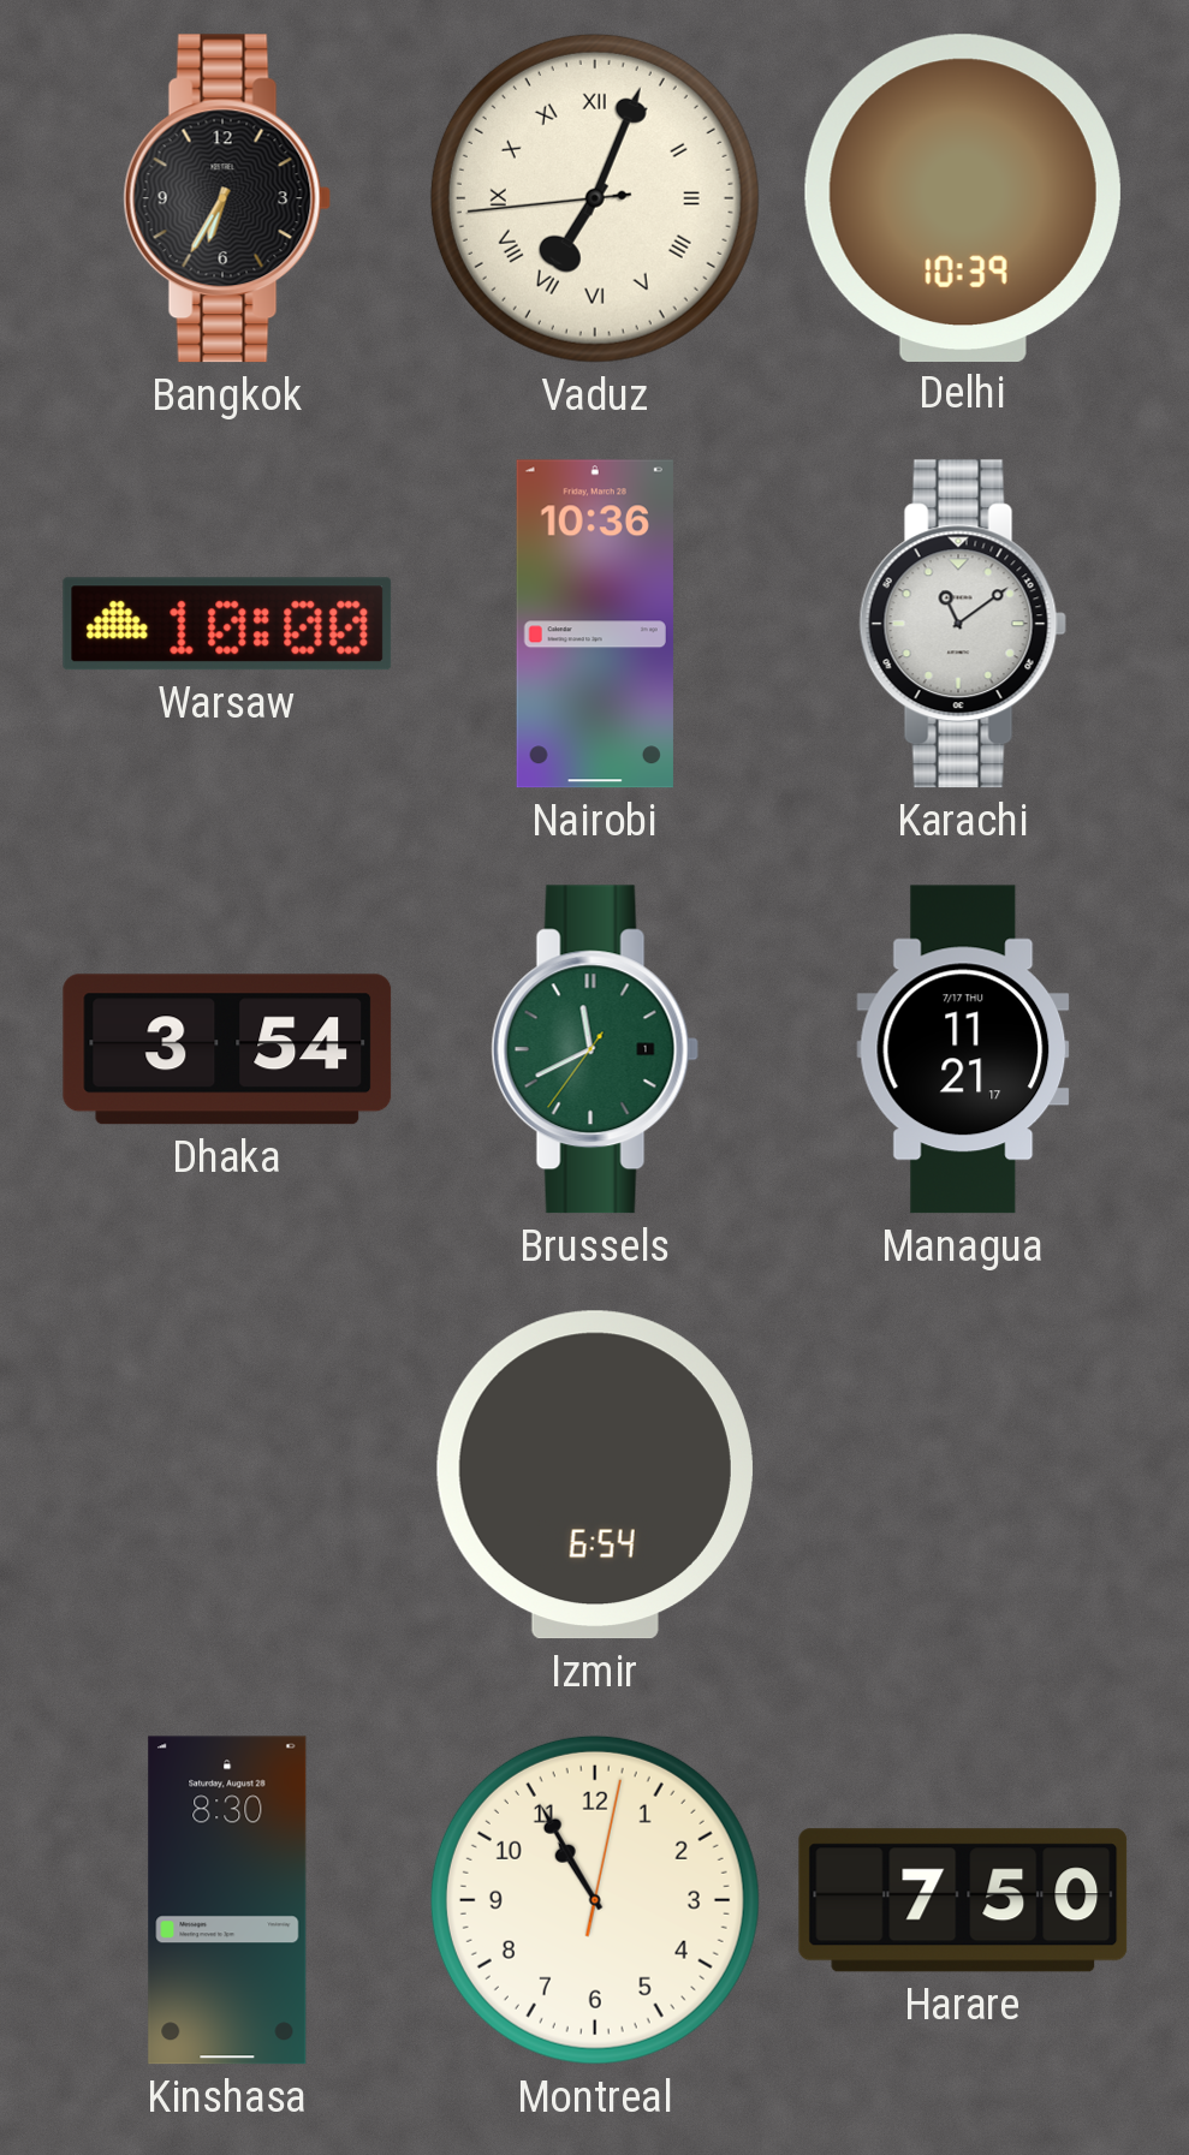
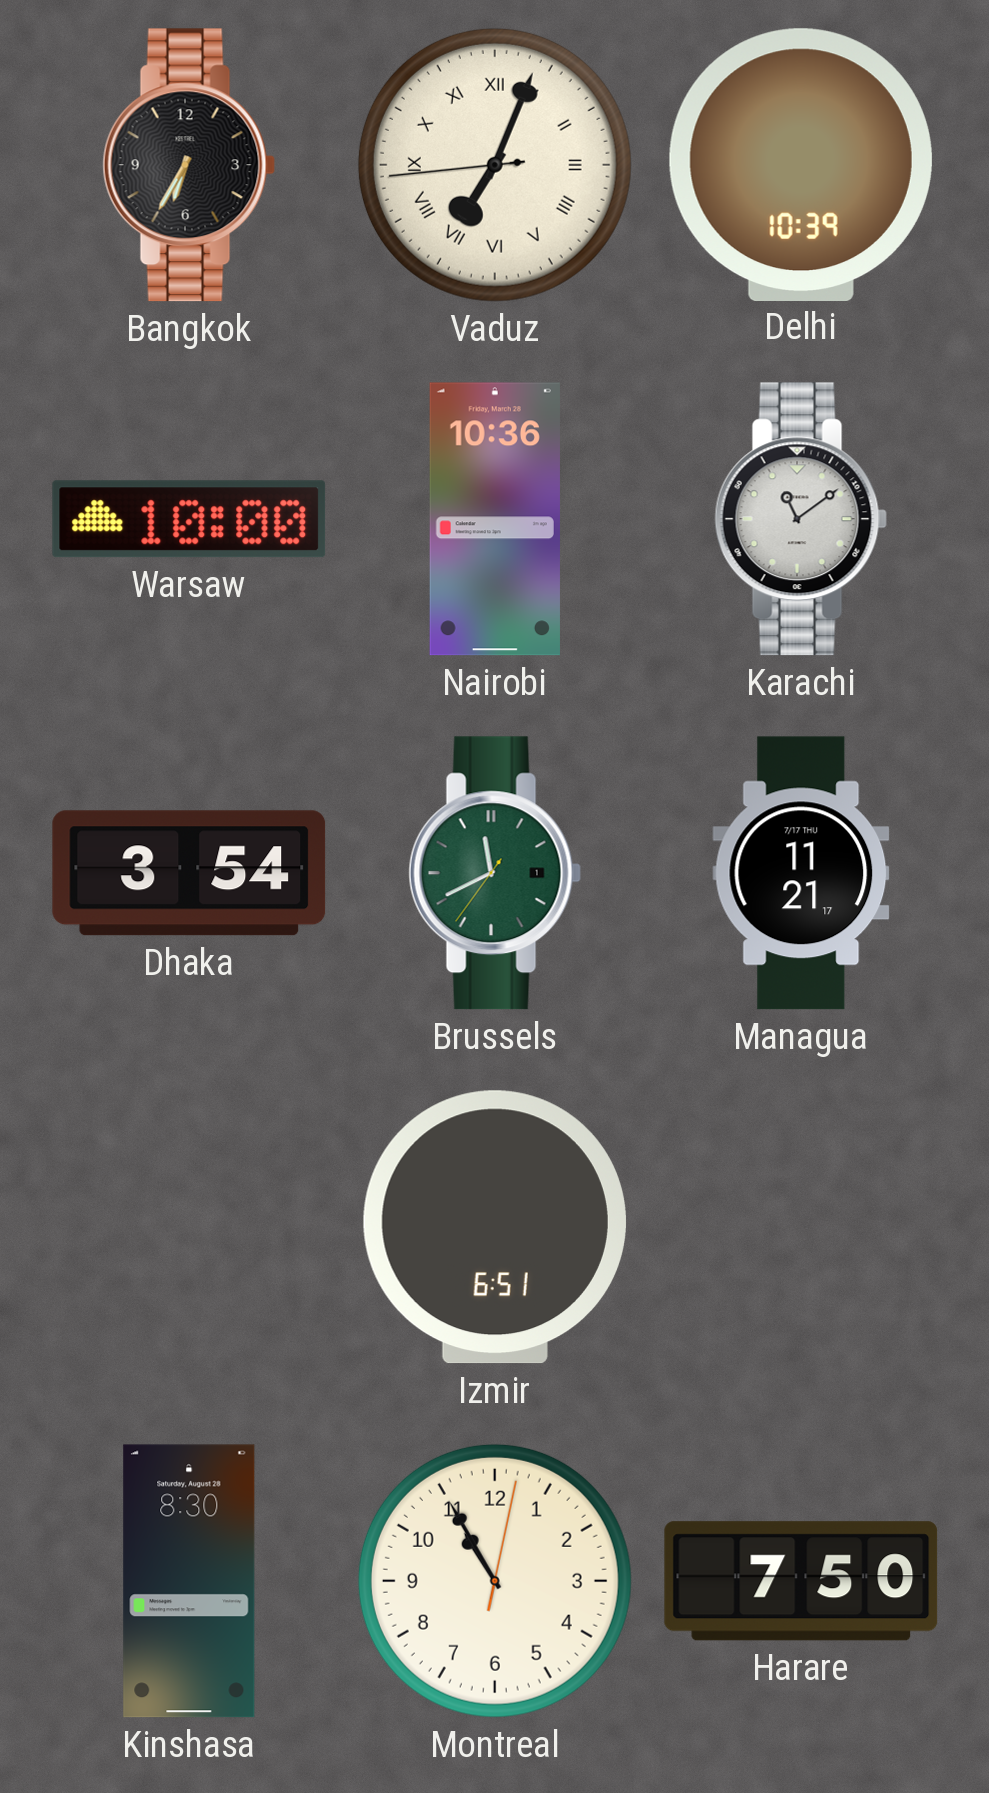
Izmir: 6:54 -> 6:51 (495, 1227)
